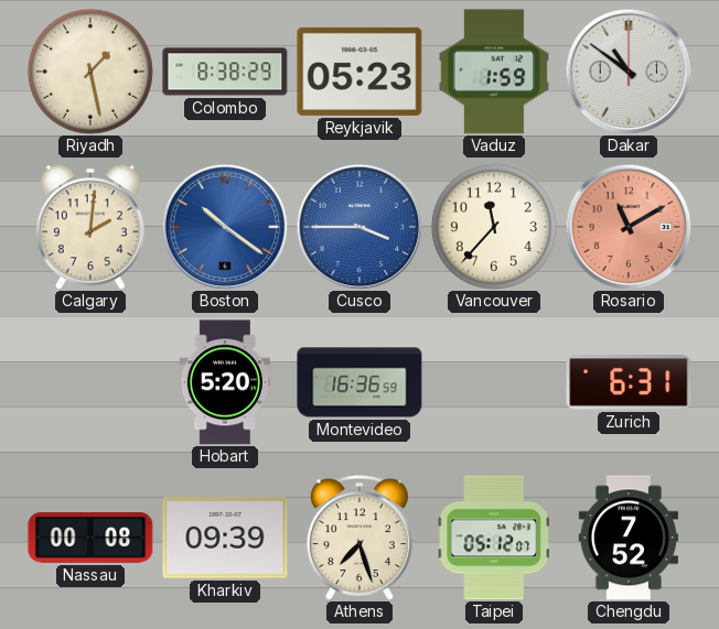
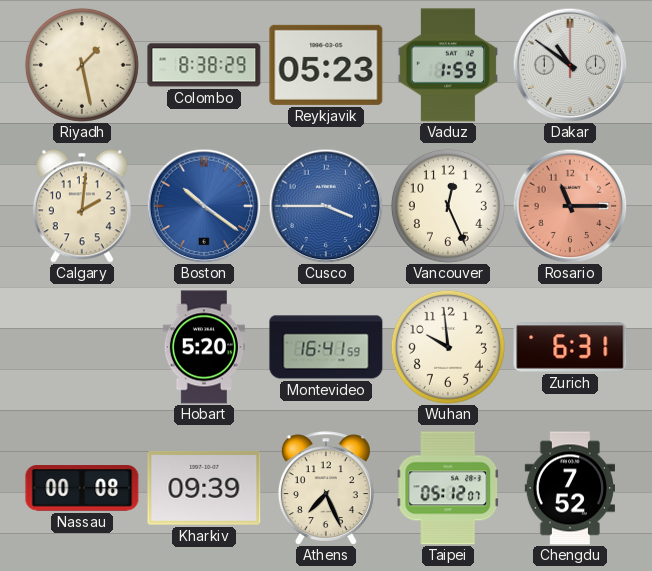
Vancouver: 11:37 -> 12:26 (448, 206)
Rosario: 11:10 -> 11:15 (570, 206)
Montevideo: 16:36 -> 16:41 (326, 347)
Wuhan: none -> 9:59 (448, 347)
Athens: 7:27 -> 7:26 (326, 488)
